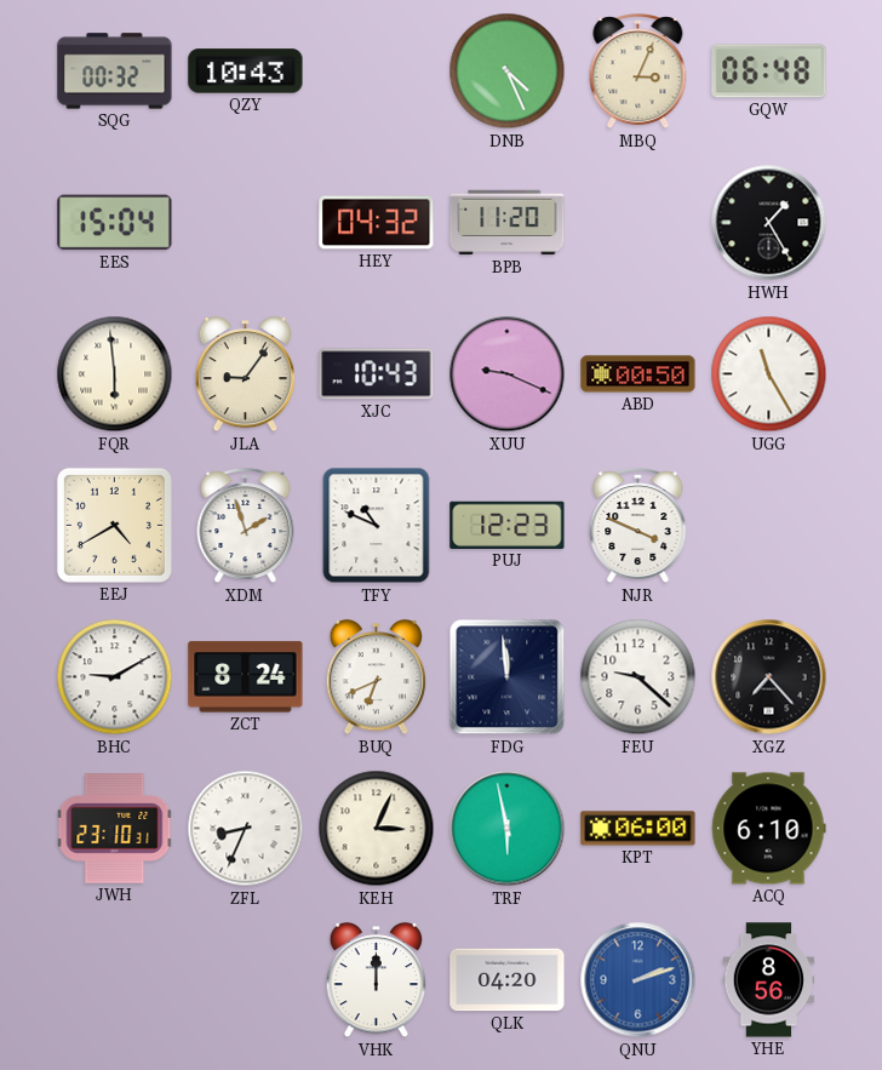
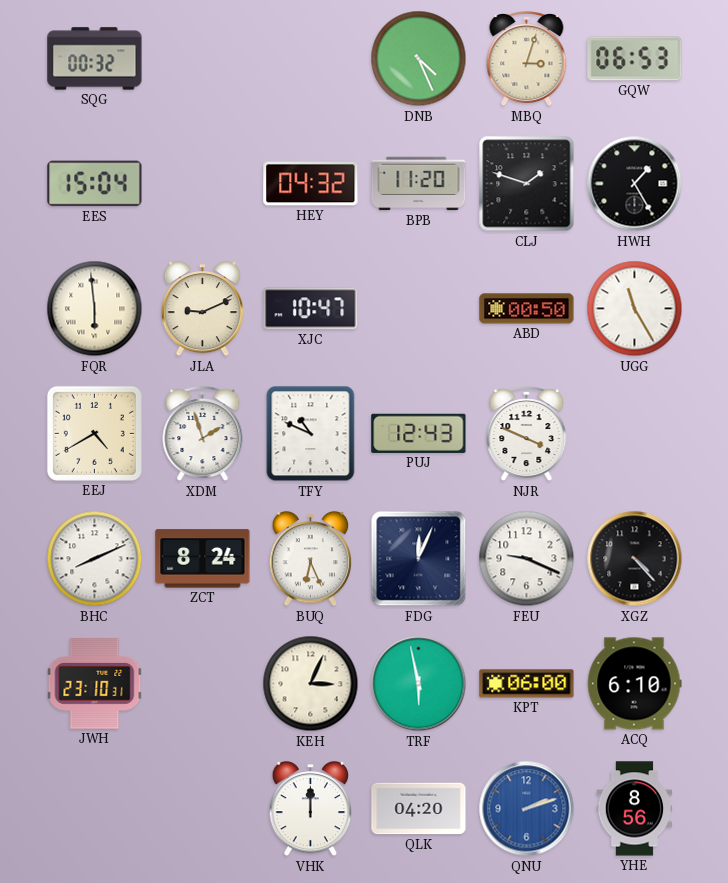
QZY: 10:43 -> none (246, 71)
MBQ: 3:04 -> 3:03 (527, 60)
GQW: 06:48 -> 06:53 (635, 59)
CLJ: none -> 1:48 (527, 184)
JLA: 9:06 -> 9:11 (203, 309)
XJC: 10:43 -> 10:47 (311, 309)
XUU: 9:19 -> none (508, 374)
PUJ: 12:23 -> 12:43 (419, 433)
BHC: 9:10 -> 8:11 (95, 559)
BUQ: 6:41 -> 6:26 (311, 559)
FDG: 11:59 -> 12:04 (419, 559)
FEU: 9:22 -> 9:19 (527, 559)
XGZ: 7:23 -> 4:23 (635, 559)
ZFL: 8:34 -> none (246, 829)
